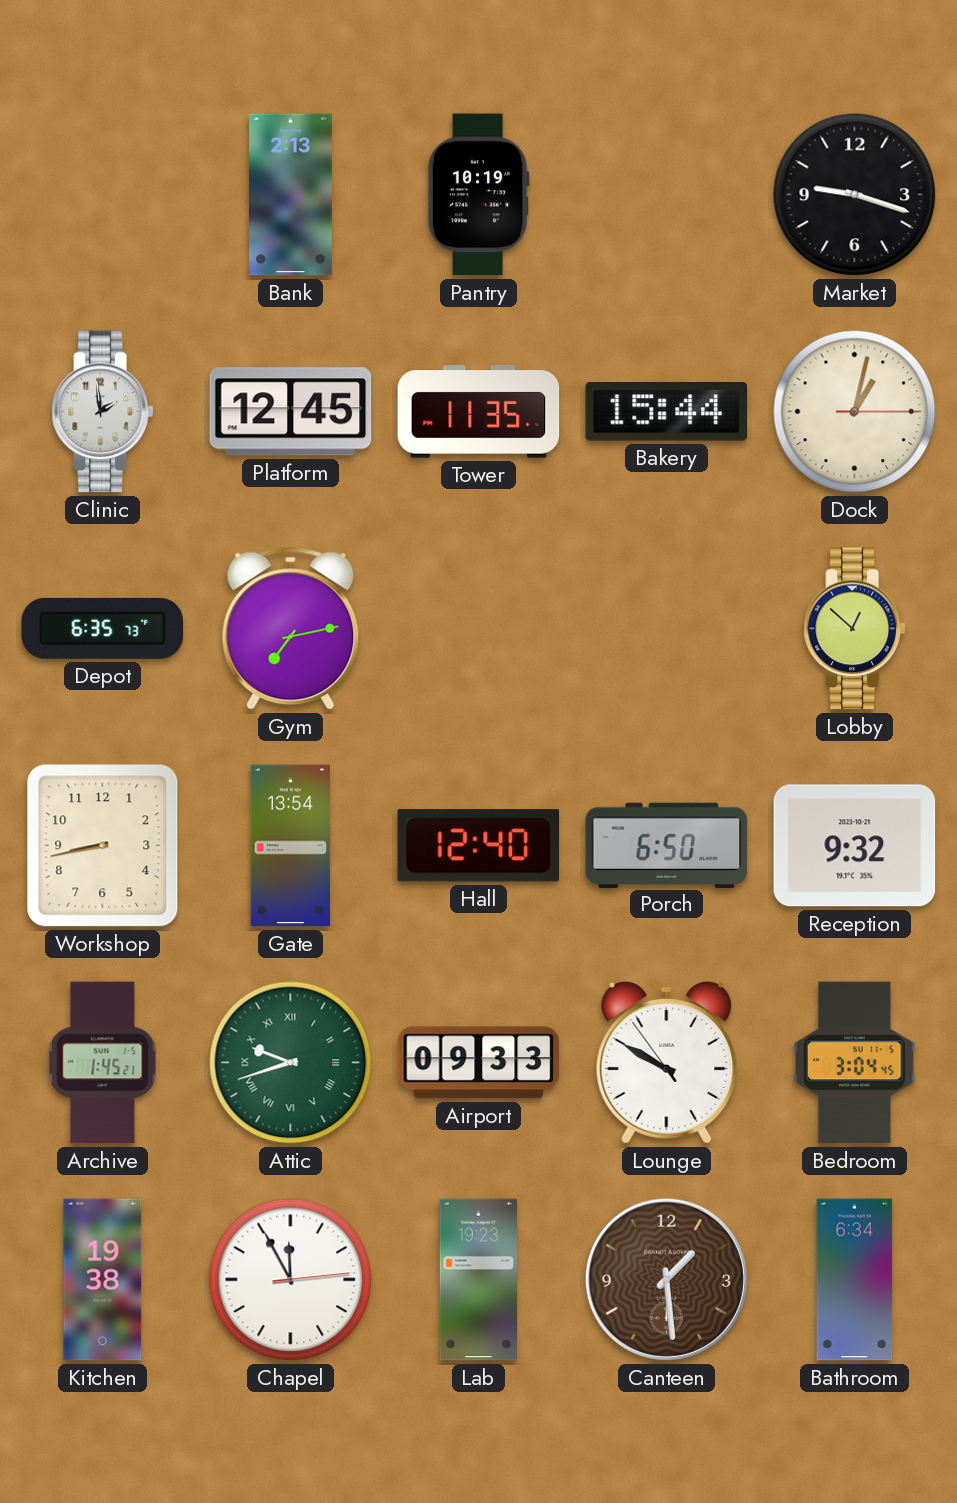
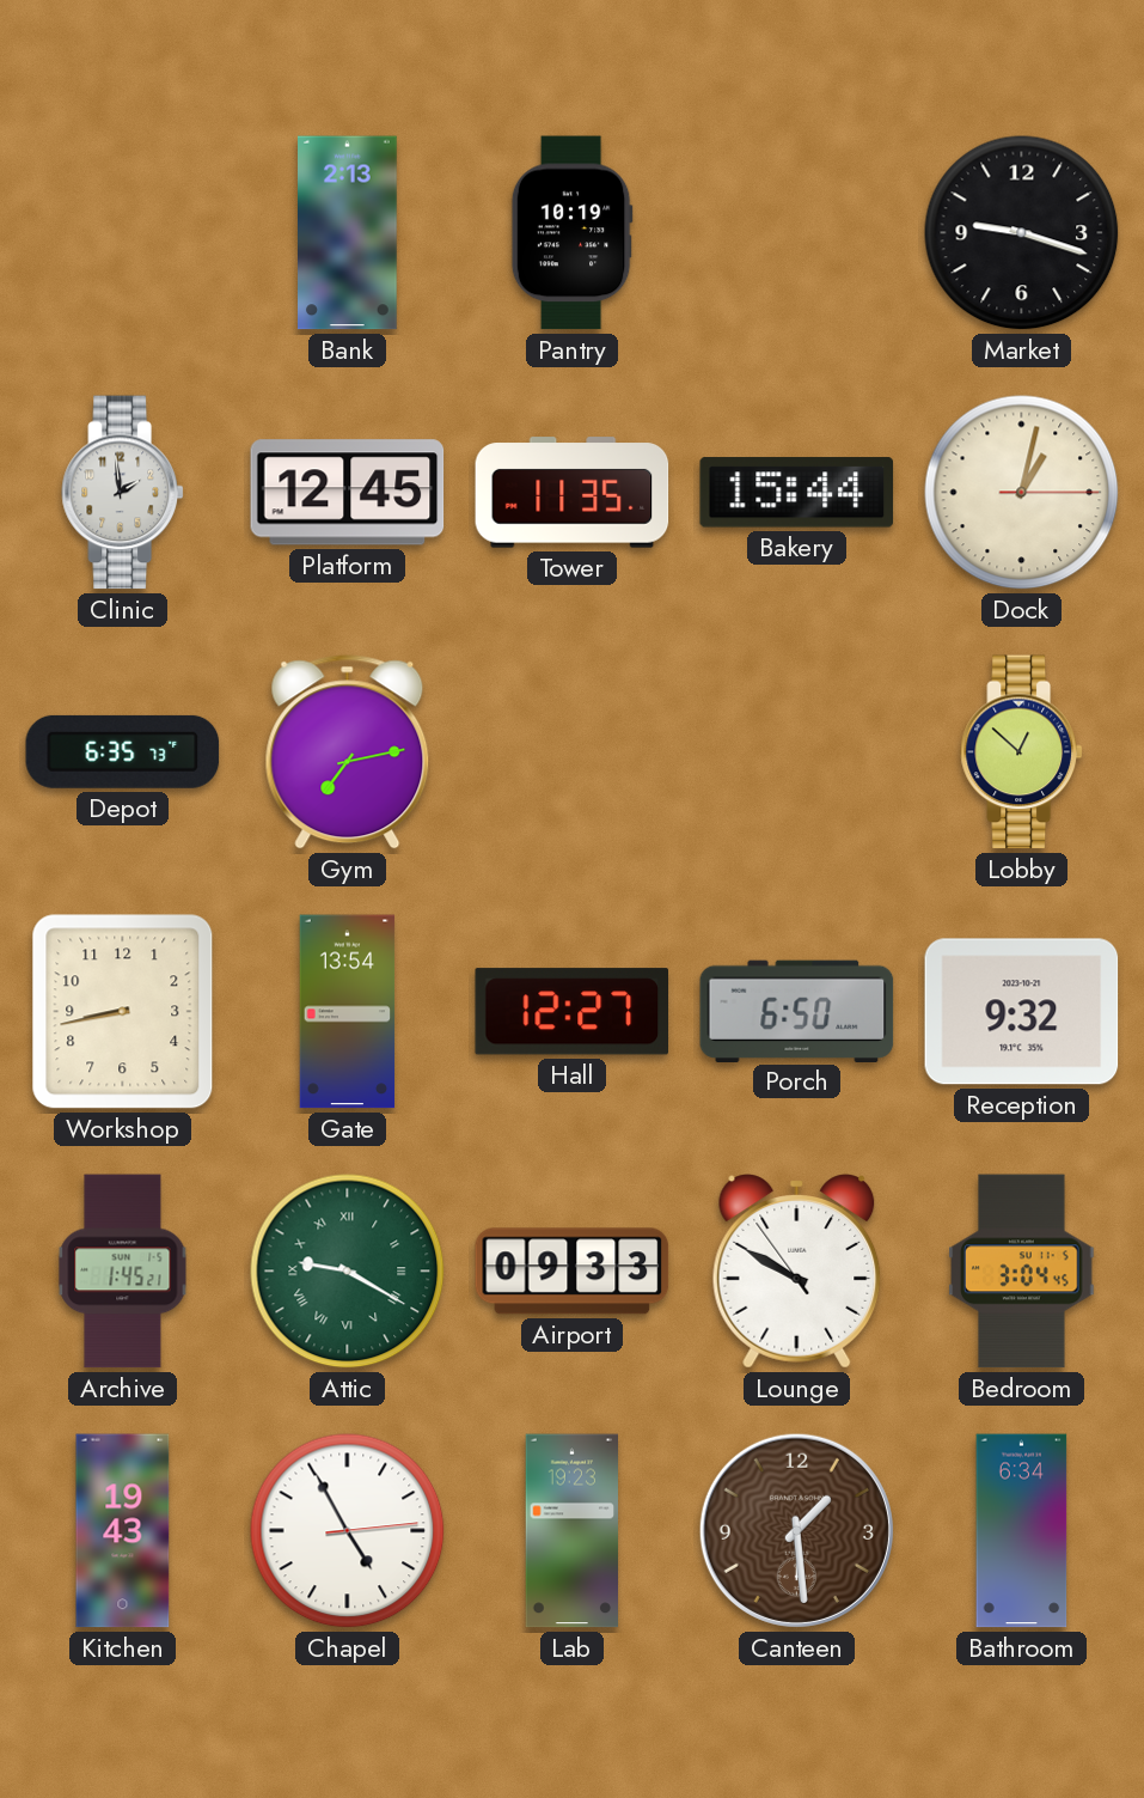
Hall: 12:40 -> 12:27 (571, 1012)
Attic: 9:42 -> 9:20 (348, 1272)
Kitchen: 19:38 -> 19:43 (123, 1531)
Chapel: 11:55 -> 4:55 (348, 1531)
